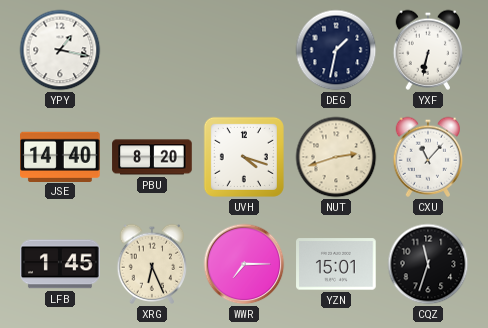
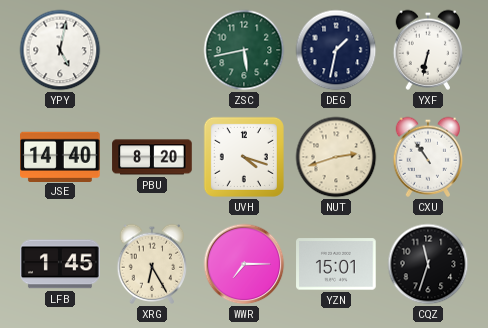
YPY: 1:17 -> 5:02 (60, 50)
ZSC: none -> 5:43 (244, 50)
CXU: 11:07 -> 10:54 (428, 157)
XRG: 6:26 -> 6:25 (152, 264)
